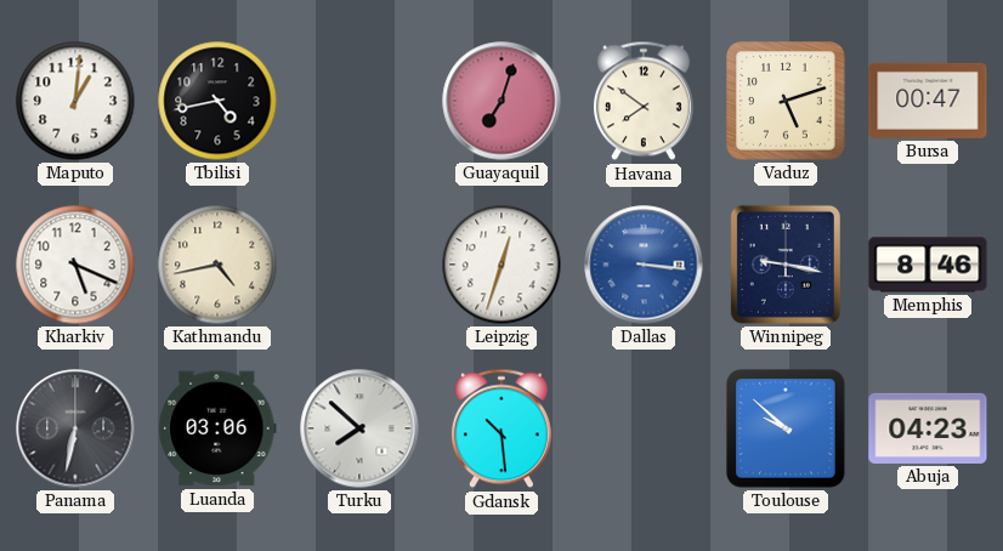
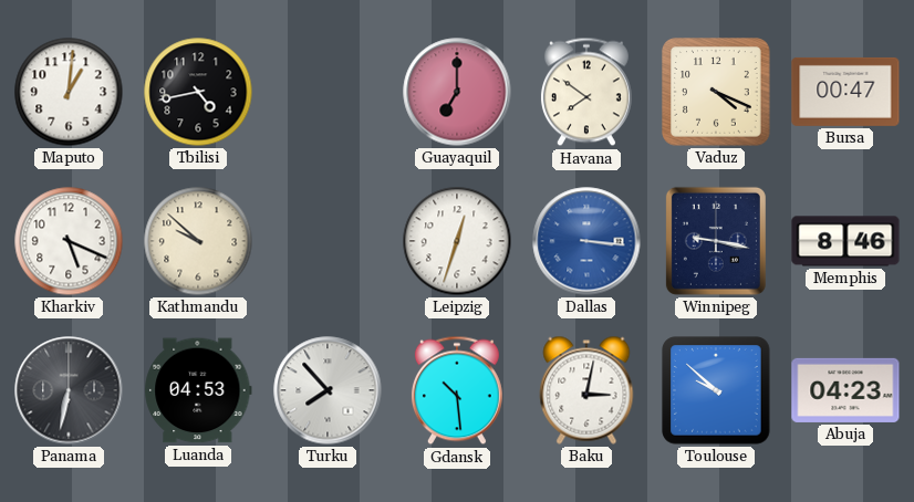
Guayaquil: 7:03 -> 7:00 (457, 92)
Vaduz: 5:12 -> 4:19 (716, 92)
Kathmandu: 4:43 -> 9:52 (198, 241)
Luanda: 03:06 -> 04:53 (198, 390)
Turku: 7:52 -> 7:53 (328, 390)
Baku: none -> 3:02 (586, 390)
